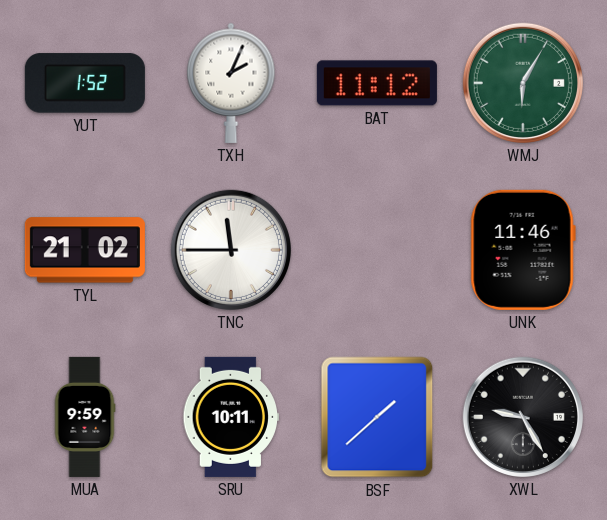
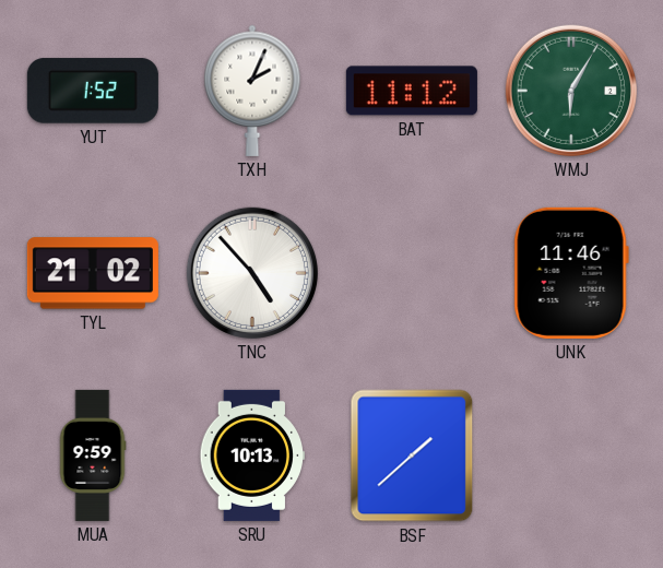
TNC: 11:45 -> 4:53 (252, 273)
SRU: 10:11 -> 10:13 (251, 455)
XWL: 9:25 -> none (523, 417)
